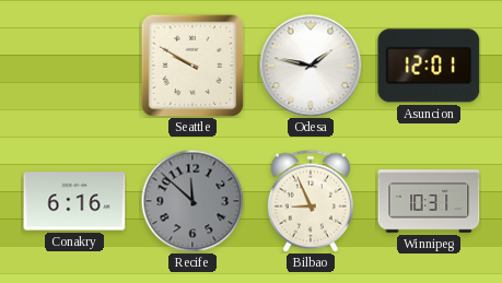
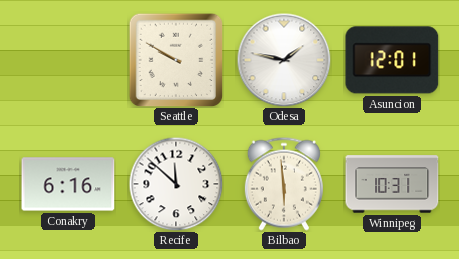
Recife dial: grey -> white (176, 184)
Bilbao: 8:56 -> 5:59 (284, 184)
